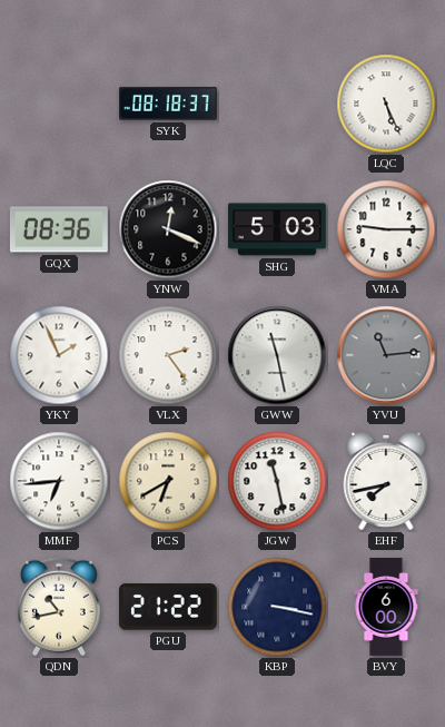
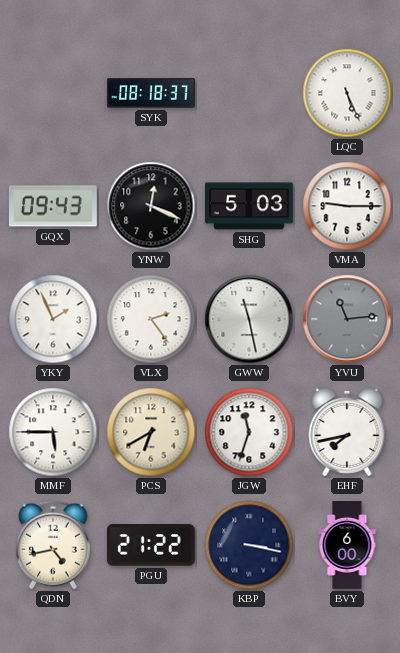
GQX: 08:36 -> 09:43 (53, 206)
MMF: 6:44 -> 5:45 (53, 432)
JGW: 11:28 -> 11:33 (249, 432)
QDN: 10:43 -> 4:43 (53, 545)
